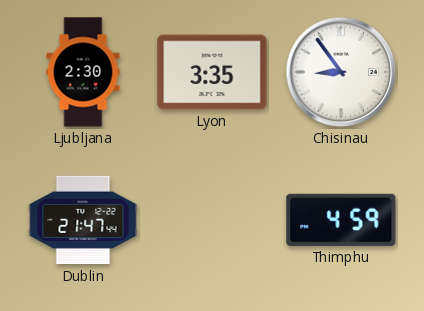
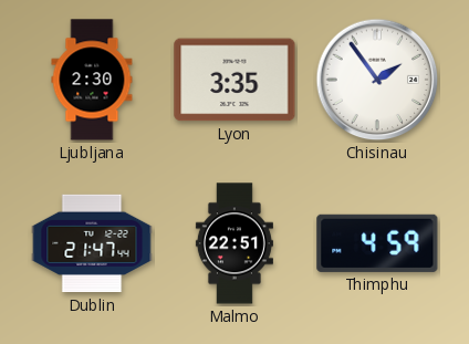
Chisinau: 8:54 -> 1:54 (377, 80)
Malmo: none -> 22:51 (234, 243)
